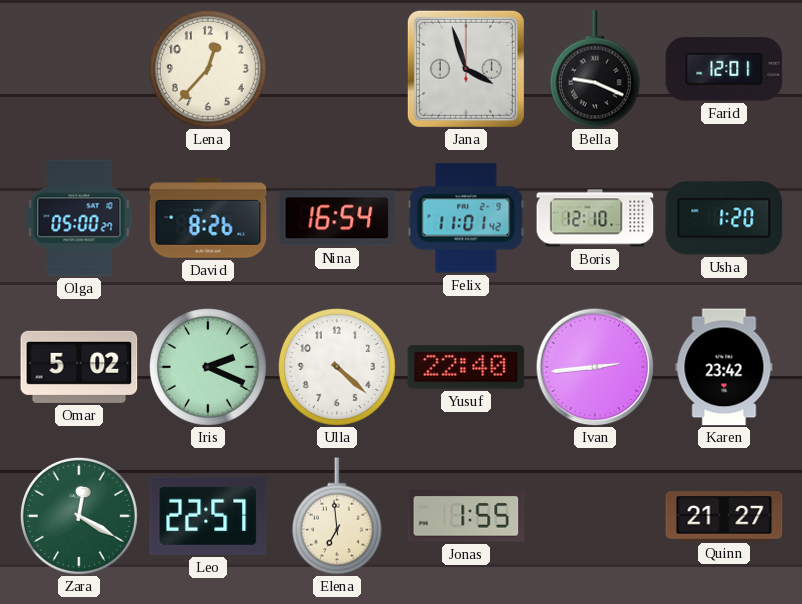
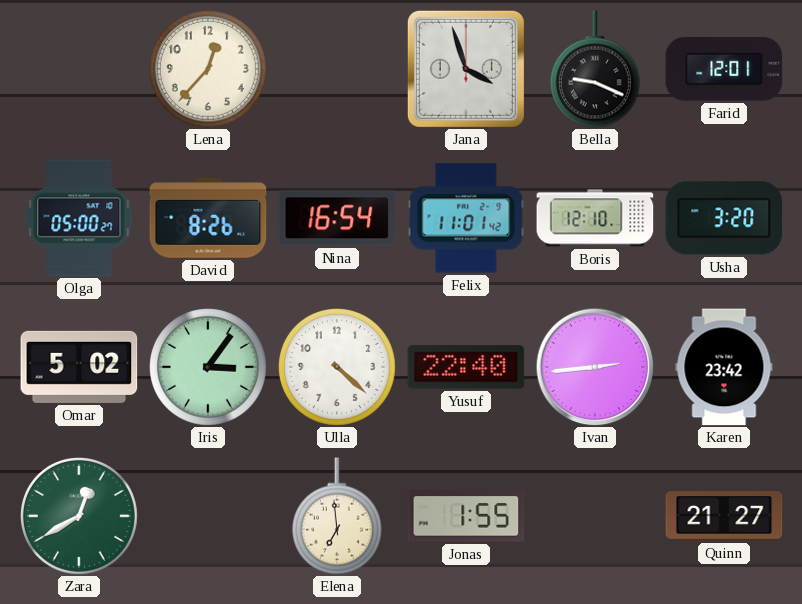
Usha: 1:20 -> 3:20 (724, 218)
Iris: 2:19 -> 3:06 (208, 367)
Zara: 12:20 -> 12:40 (79, 516)
Leo: 22:57 -> none (208, 516)
